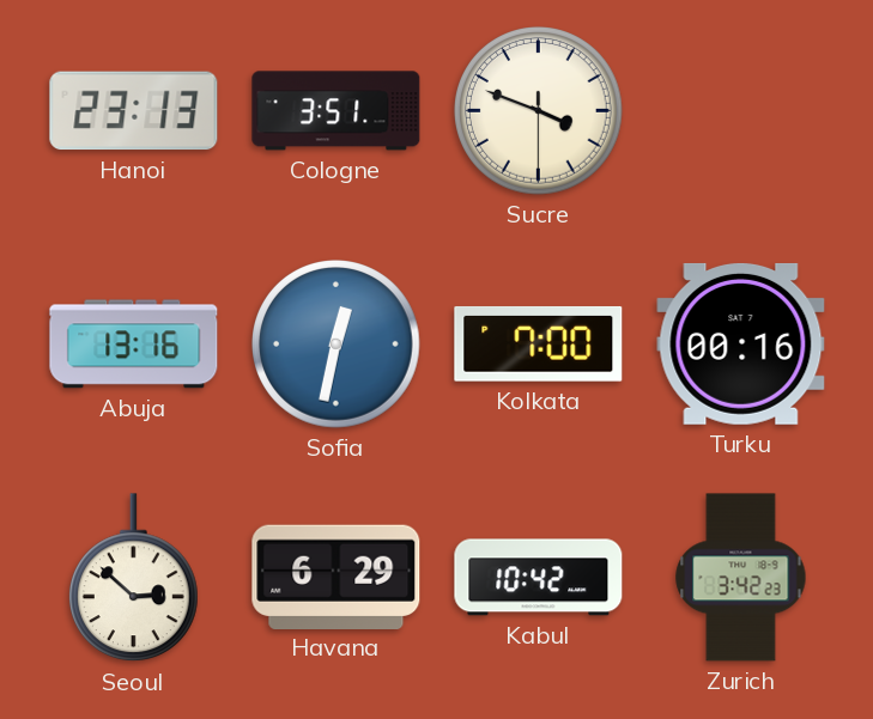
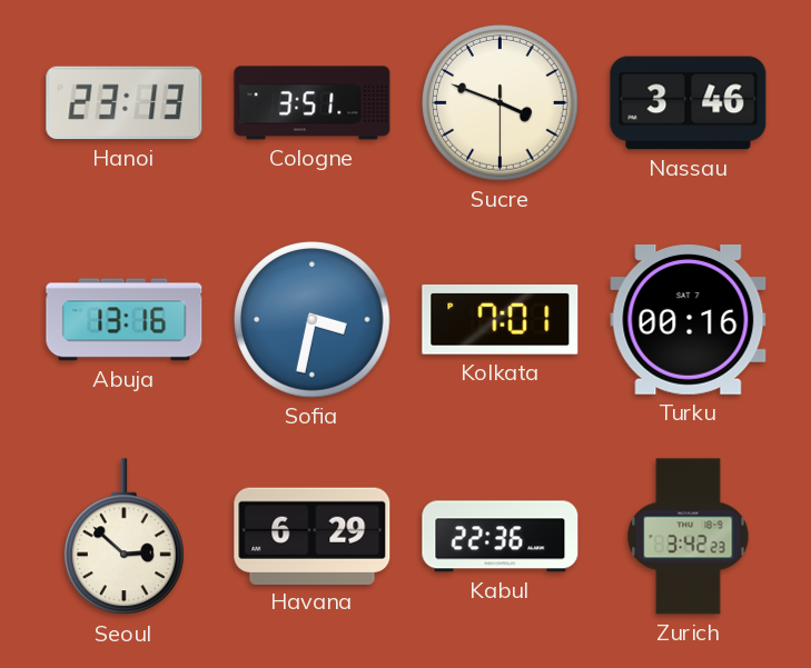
Nassau: none -> 3:46 (689, 103)
Sofia: 12:32 -> 3:32 (313, 320)
Kolkata: 7:00 -> 7:01 (501, 320)
Kabul: 10:42 -> 22:36 (501, 537)
